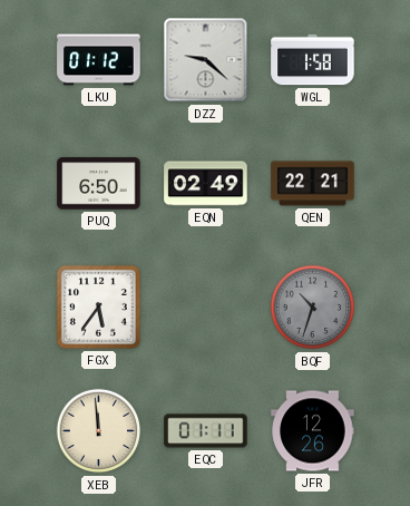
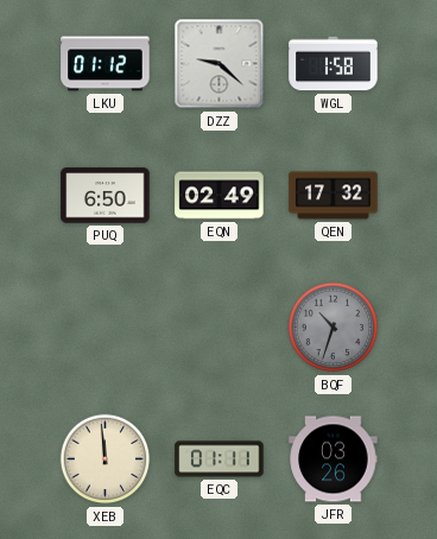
QEN: 22:21 -> 17:32 (334, 196)
FGX: 5:36 -> none (98, 306)
JFR: 12:26 -> 03:26 (334, 459)
